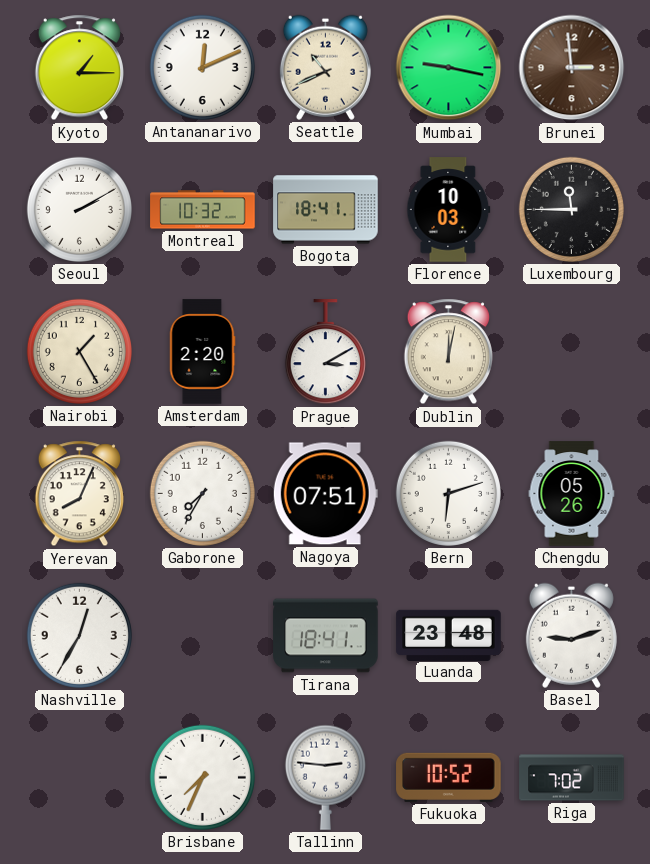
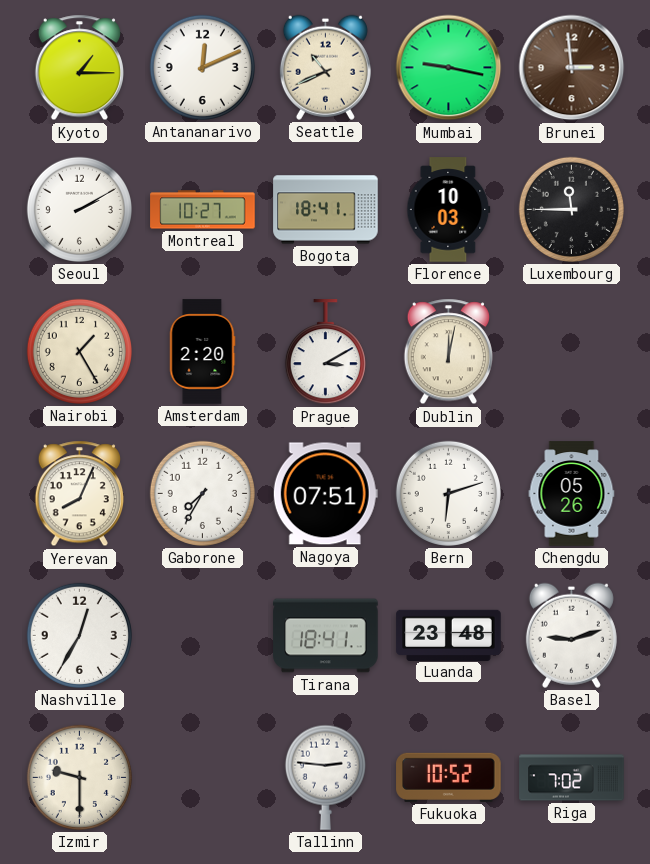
Montreal: 10:32 -> 10:27 (203, 210)
Izmir: none -> 9:30 (79, 777)
Brisbane: 7:34 -> none (202, 777)
